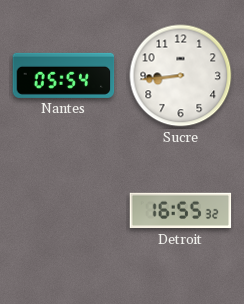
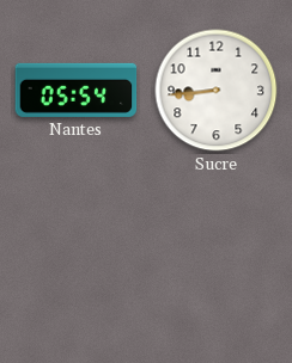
Detroit: 16:55 -> none (181, 211)
